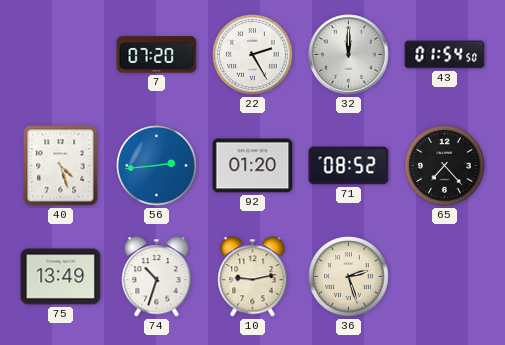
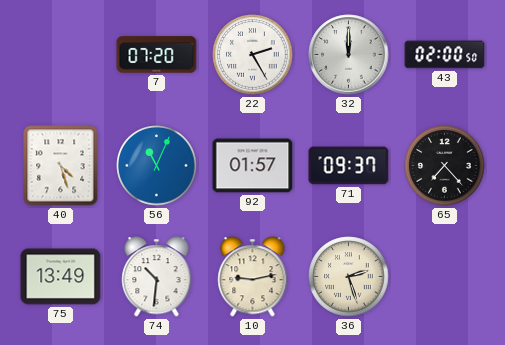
43: 01:54 -> 02:00 (445, 55)
56: 2:44 -> 11:04 (157, 166)
92: 01:20 -> 01:57 (253, 166)
71: 08:52 -> 09:37 (349, 166)
74: 10:33 -> 10:31 (157, 277)
